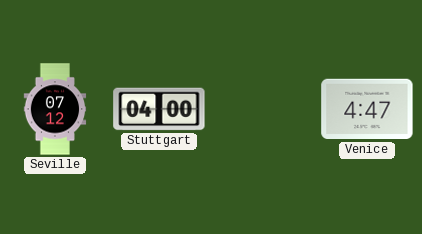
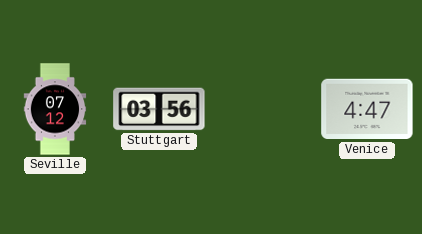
Stuttgart: 04:00 -> 03:56 (159, 109)
